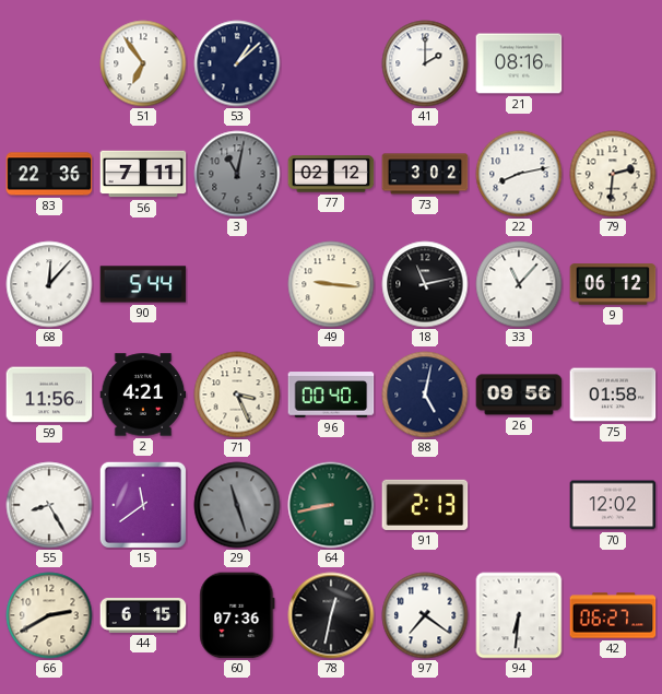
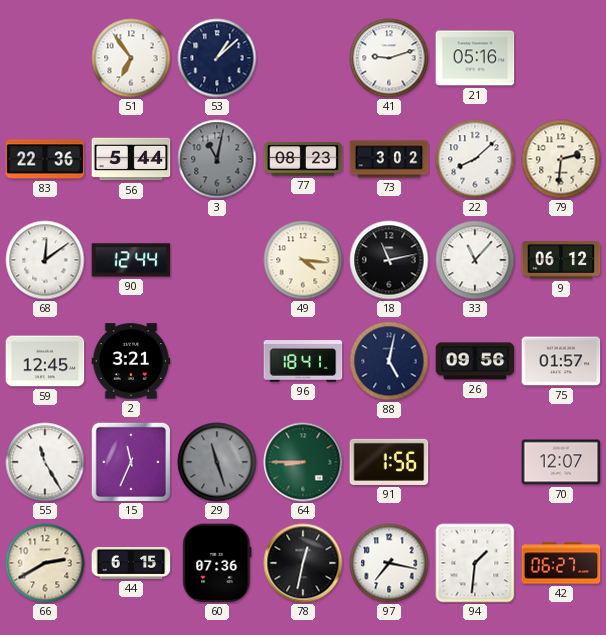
41: 2:00 -> 9:12 (389, 58)
21: 08:16 -> 05:16 (475, 58)
56: 7:11 -> 5:44 (131, 159)
77: 02:12 -> 08:23 (303, 159)
22: 8:13 -> 8:08 (475, 159)
68: 12:07 -> 12:09 (45, 260)
90: 5:44 -> 12:44 (131, 260)
49: 9:16 -> 4:16 (303, 260)
59: 11:56 -> 12:45 (45, 361)
2: 4:21 -> 3:21 (131, 361)
71: 3:26 -> none (237, 395)
96: 00:40 -> 18:41 (303, 361)
75: 01:58 -> 01:57 (561, 361)
55: 8:25 -> 11:25 (45, 462)
15: 11:39 -> 11:34 (130, 461)
64: 8:43 -> 8:45 (303, 462)
91: 2:13 -> 1:56 (389, 462)
70: 12:02 -> 12:07 (561, 462)
97: 7:21 -> 7:17 (389, 563)
94: 6:31 -> 1:31 (475, 563)
